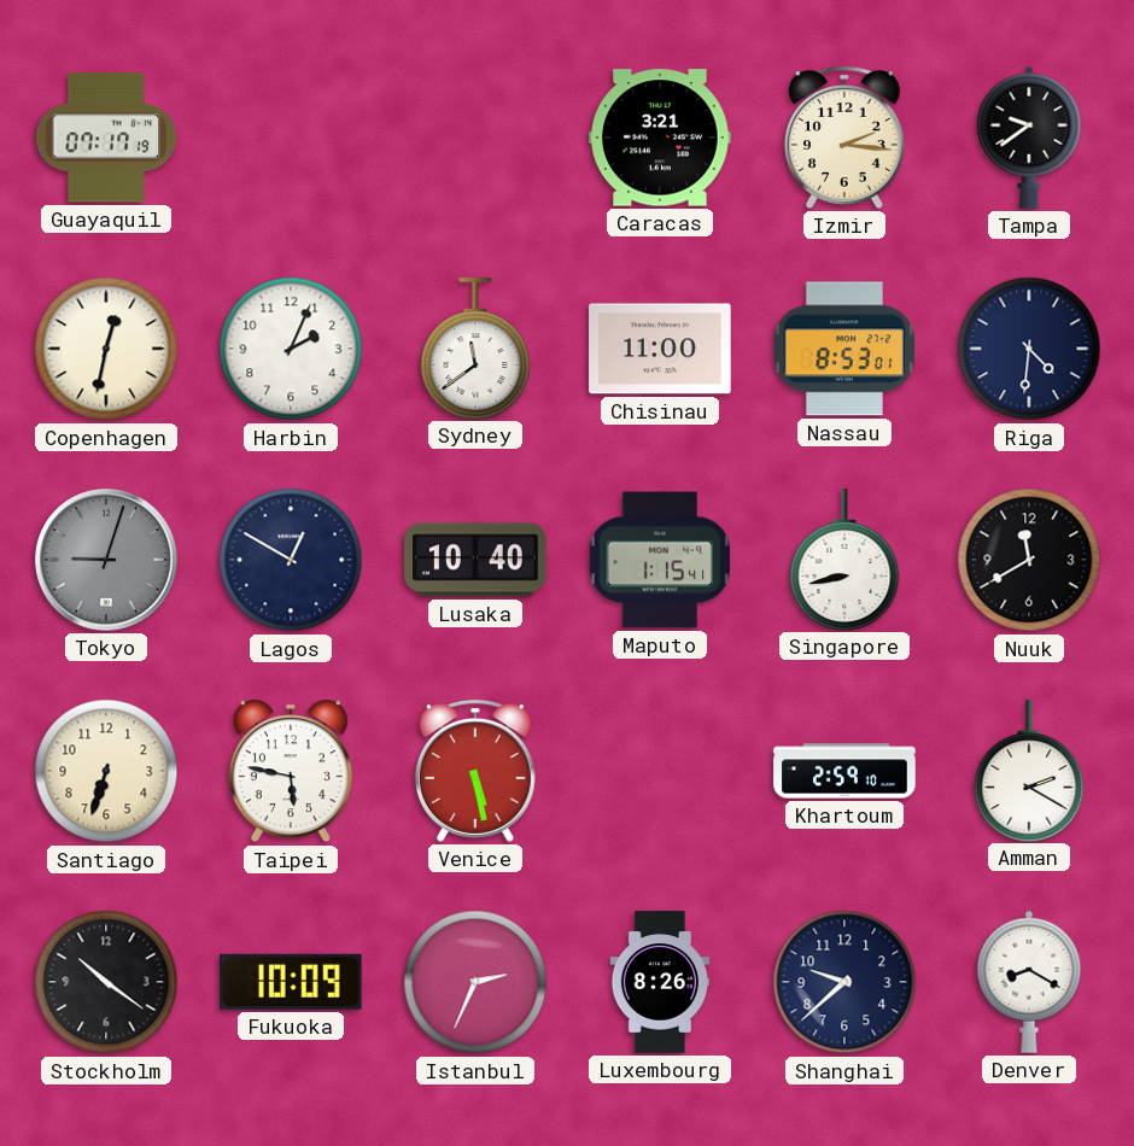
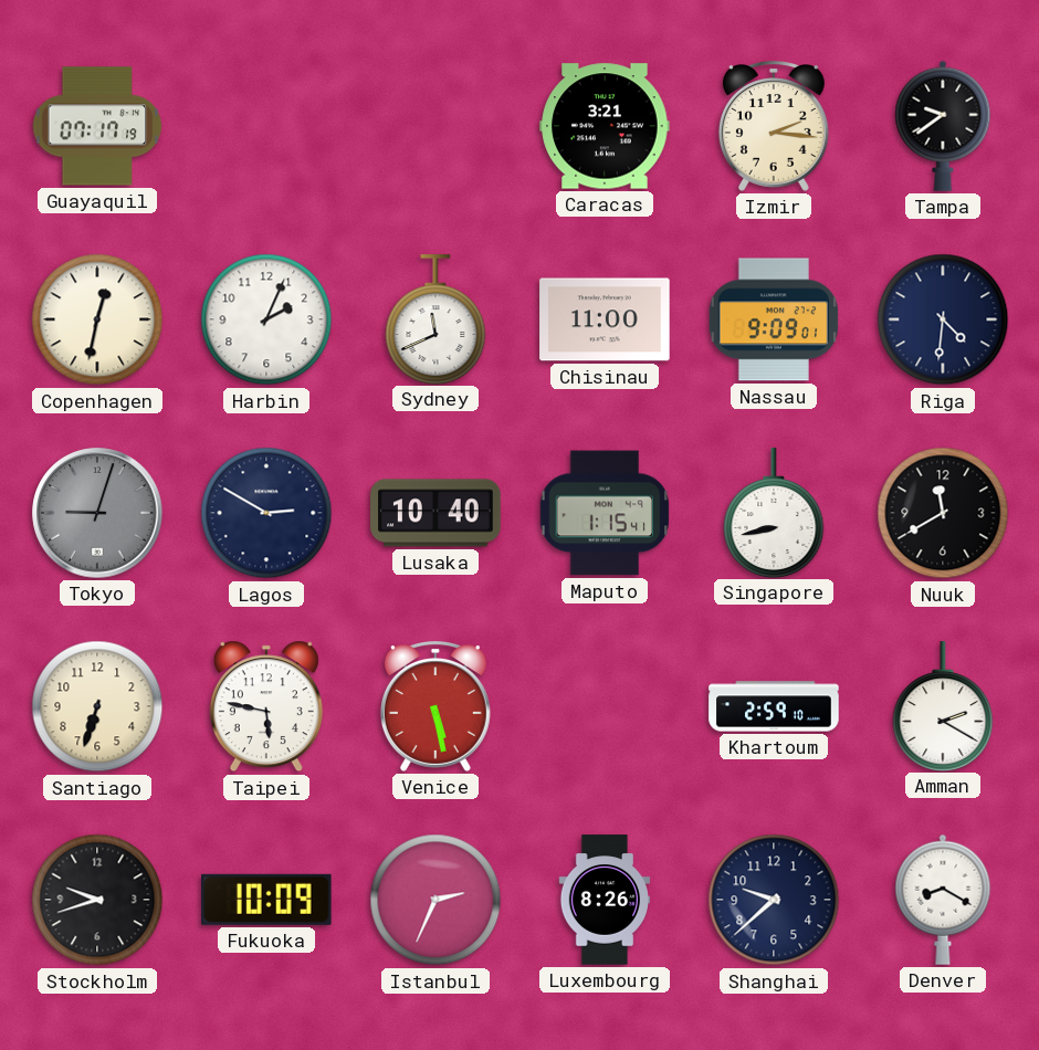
Sydney: 11:39 -> 11:41 (435, 319)
Nassau: 8:53 -> 9:09 (774, 319)
Lagos: 12:50 -> 2:50 (266, 513)
Stockholm: 10:21 -> 9:42 (97, 900)
